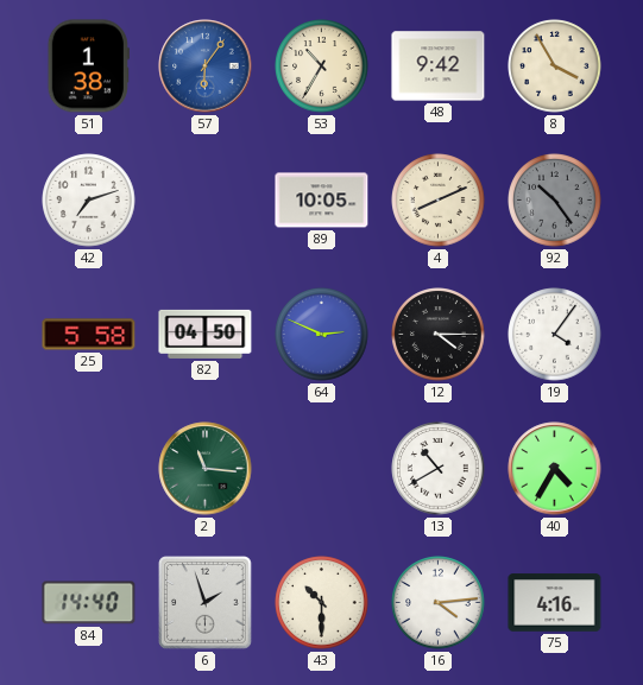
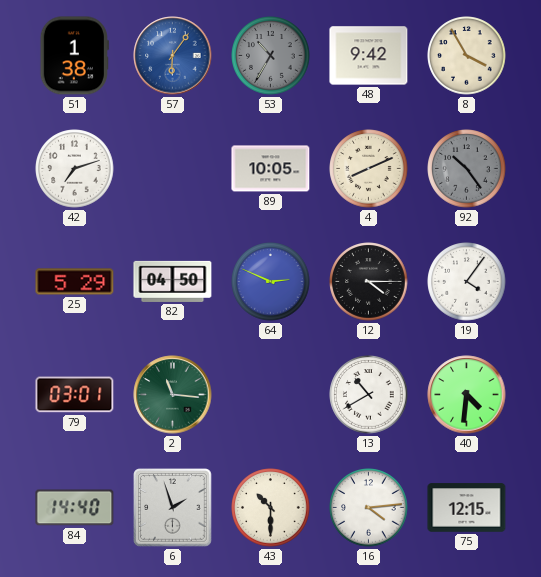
53 dial: cream -> grey (271, 56)
25: 5:58 -> 5:29 (75, 282)
79: none -> 03:01 (75, 395)
40: 4:35 -> 4:31 (467, 395)
75: 4:16 -> 12:15 (467, 508)
